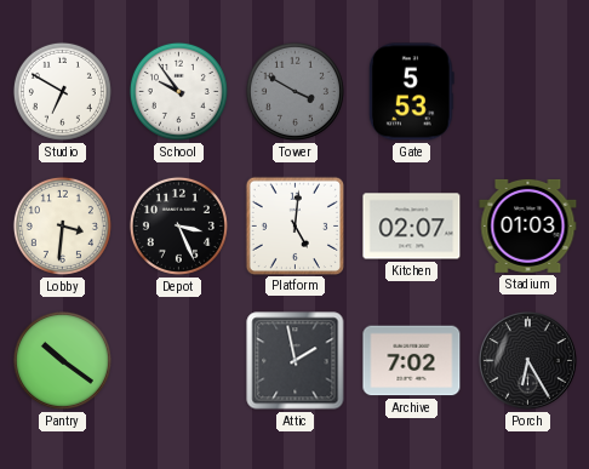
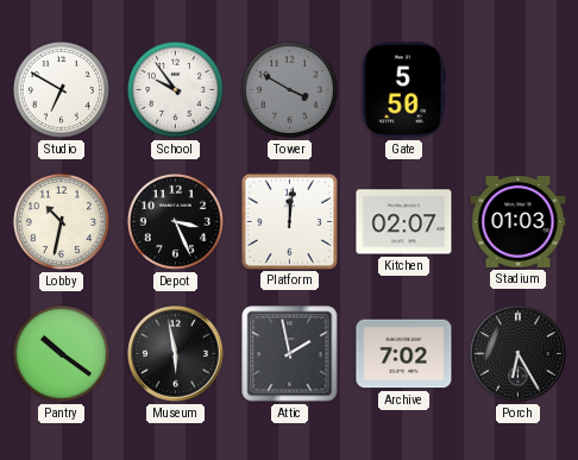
Gate: 5:53 -> 5:50 (403, 90)
Lobby: 3:31 -> 10:32 (61, 221)
Platform: 5:01 -> 12:01 (289, 221)
Museum: none -> 5:58 (176, 354)
